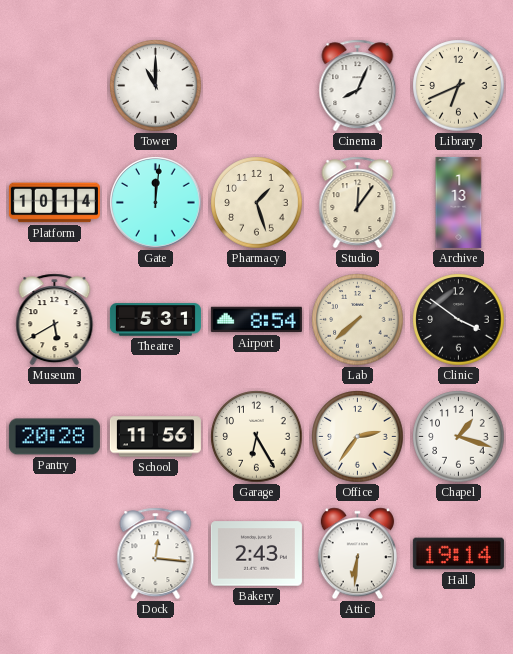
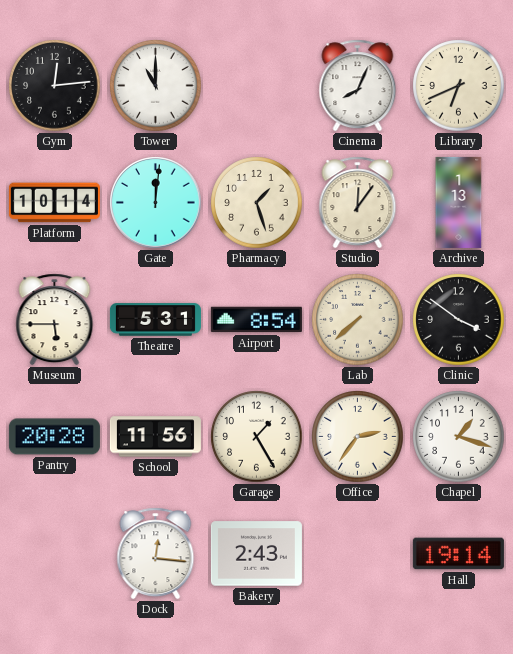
Gym: none -> 12:14 (55, 86)
Museum: 5:40 -> 5:45 (55, 320)
Garage: 6:25 -> 1:25 (257, 437)
Attic: 6:31 -> none (357, 554)
